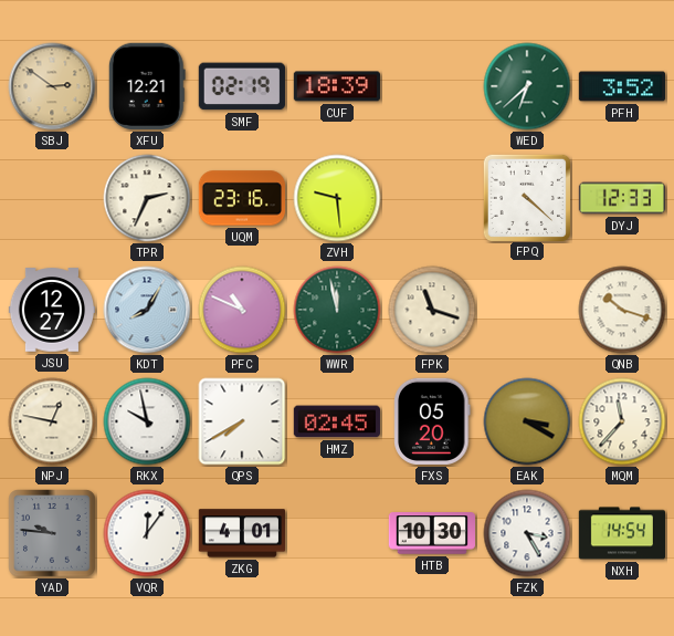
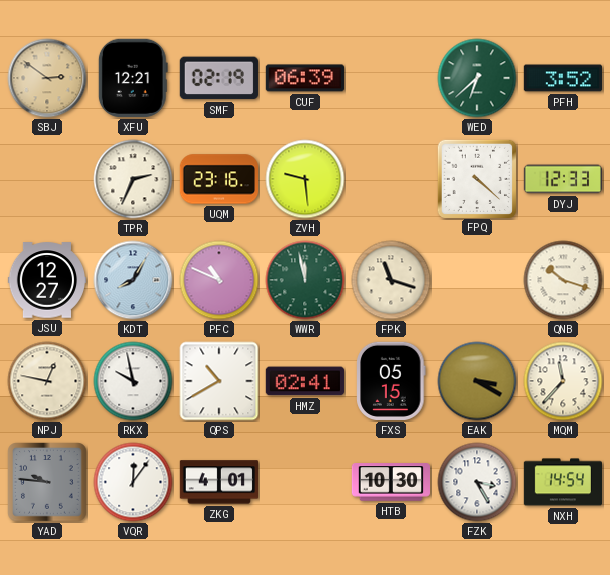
CUF: 18:39 -> 06:39 (304, 78)
QPS: 7:40 -> 10:40 (219, 381)
HMZ: 02:45 -> 02:41 (304, 381)
FXS: 05:20 -> 05:15 (391, 381)
